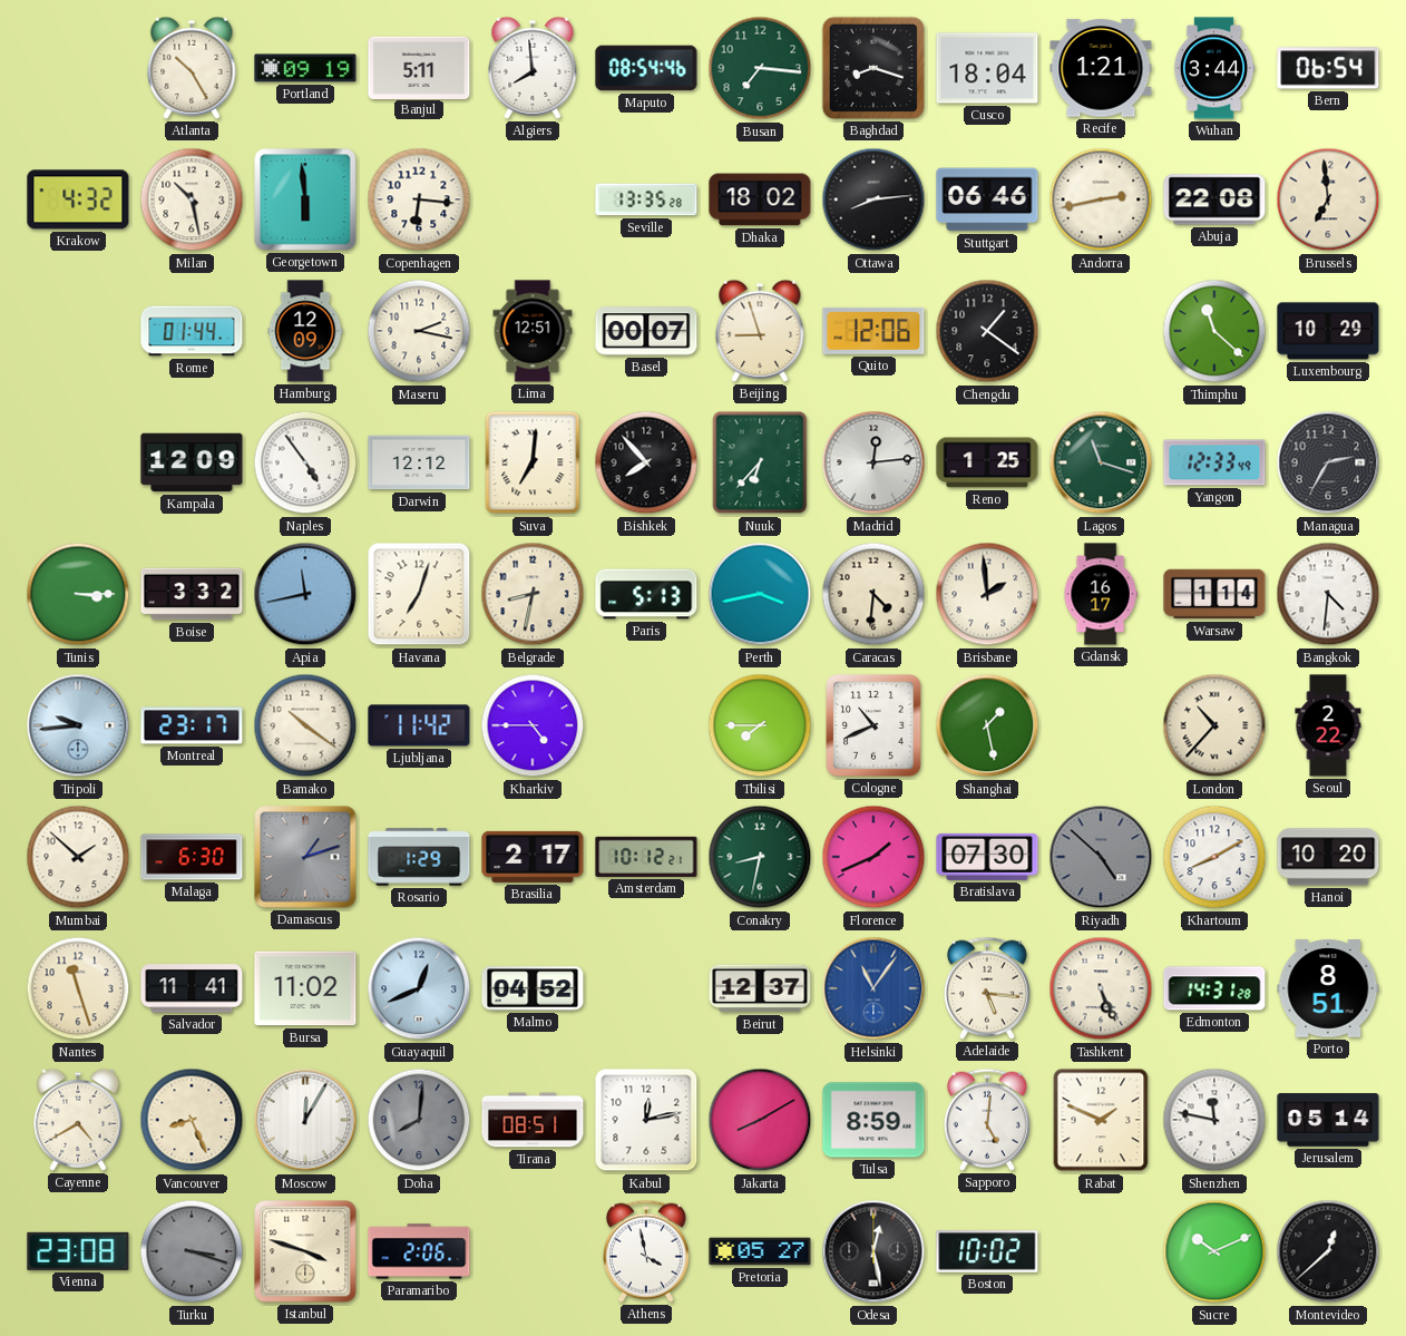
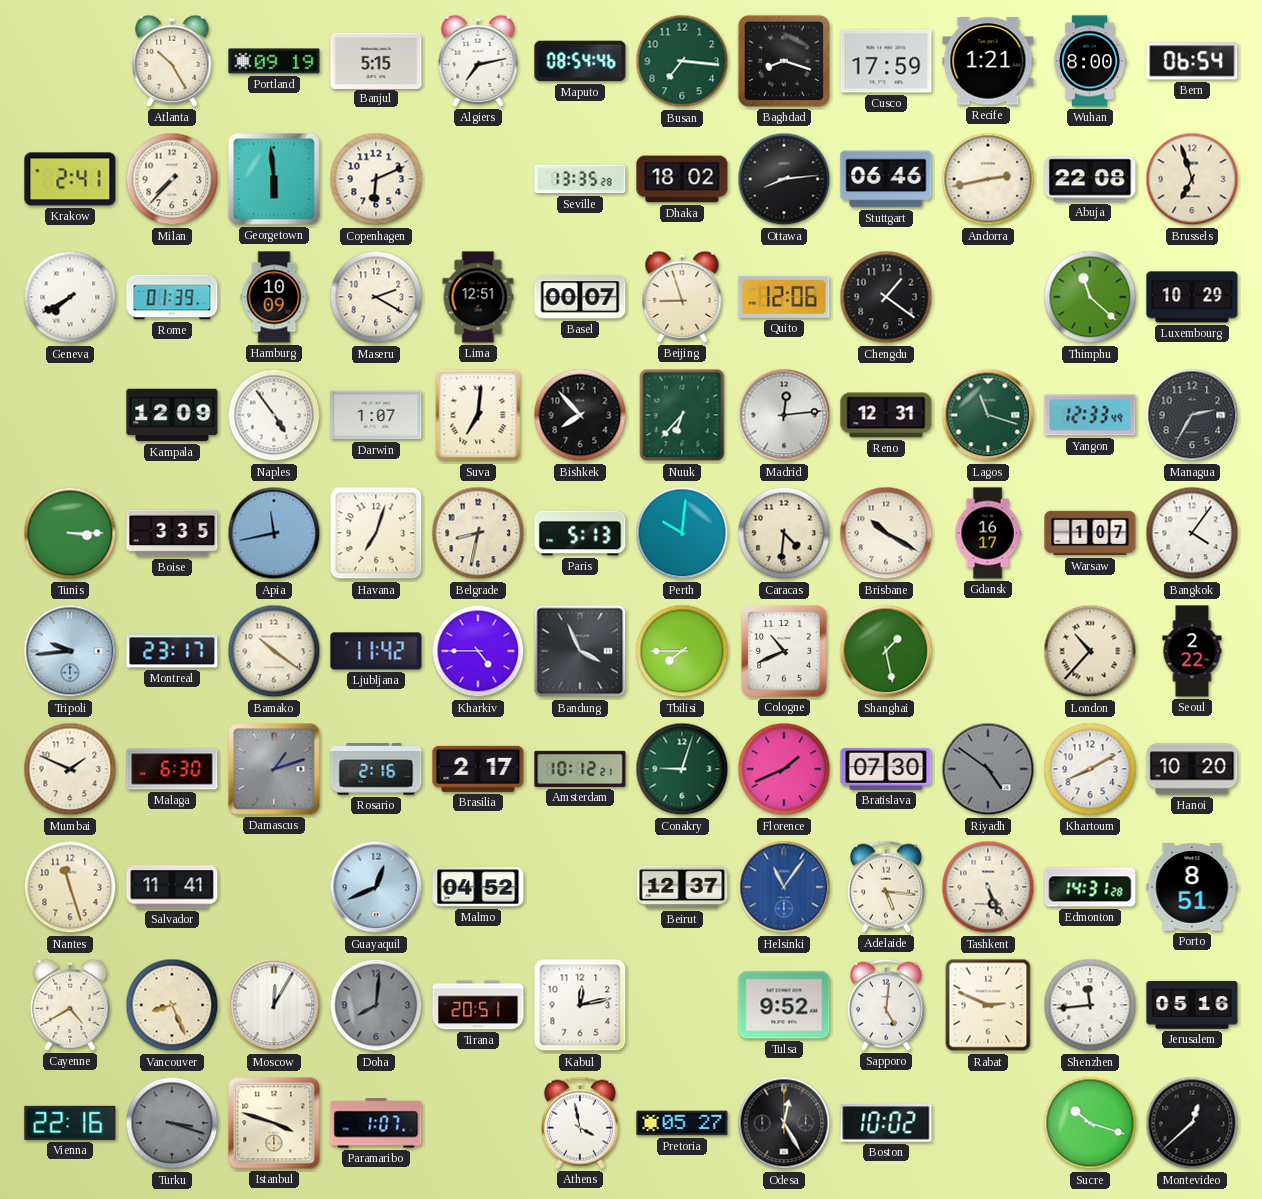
Banjul: 5:11 -> 5:15 (376, 60)
Algiers: 7:59 -> 7:13 (478, 61)
Cusco: 18:04 -> 17:59 (886, 61)
Wuhan: 3:44 -> 8:00 (1090, 61)
Krakow: 4:32 -> 2:41 (70, 179)
Milan: 10:28 -> 7:37 (172, 179)
Copenhagen: 6:16 -> 6:11 (376, 179)
Brussels: 6:59 -> 6:57 (1192, 179)
Geneva: none -> 7:40 (70, 297)
Rome: 01:44 -> 01:39 (172, 297)
Hamburg: 12:09 -> 10:09 (274, 297)
Maseru: 2:17 -> 2:20 (376, 297)
Darwin: 12:12 -> 1:07 (376, 415)
Reno: 1:25 -> 12:31 (886, 415)
Boise: 3:32 -> 3:35 (172, 533)
Perth: 3:43 -> 10:01 (682, 533)
Brisbane: 1:59 -> 10:20 (886, 533)
Warsaw: 1:14 -> 1:07 (1090, 533)
Bangkok: 4:31 -> 4:06 (1192, 533)
Bandung: none -> 3:56 (580, 651)
Mumbai: 1:52 -> 1:49 (70, 769)
Rosario: 1:29 -> 2:16 (376, 769)
Conakry: 8:32 -> 9:03 (682, 769)
Riyadh: 4:52 -> 4:51 (988, 769)
Bursa: 11:02 -> none (305, 988)
Tirana: 08:51 -> 20:51 (478, 1005)
Jakarta: 8:10 -> none (760, 1120)
Tulsa: 8:59 -> 9:52 (784, 1005)
Rabat: 1:49 -> 2:49 (988, 1005)
Shenzhen: 11:47 -> 11:44 (1090, 1005)
Jerusalem: 05:14 -> 05:16 (1192, 1005)
Vienna: 23:08 -> 22:16 (70, 1123)
Paramaribo: 2:06 -> 1:07 (376, 1123)
Odesa: 12:28 -> 12:25 (784, 1123)
Sucre: 10:11 -> 10:18 (1090, 1123)
